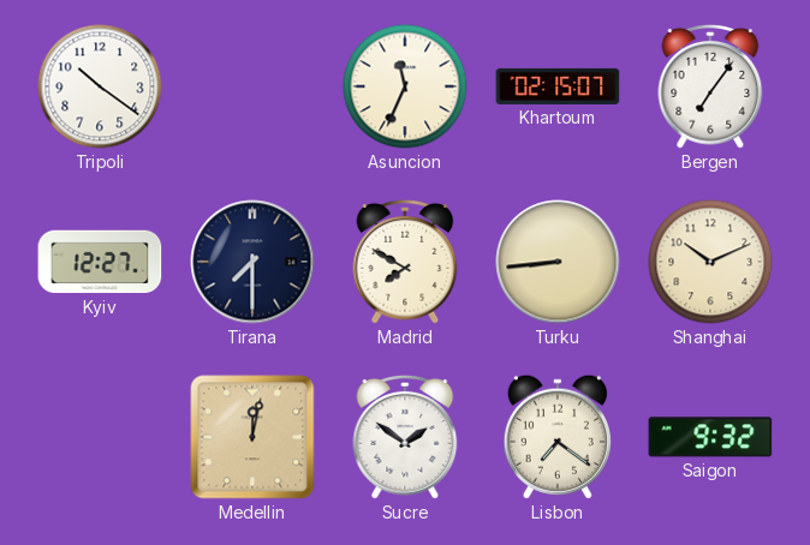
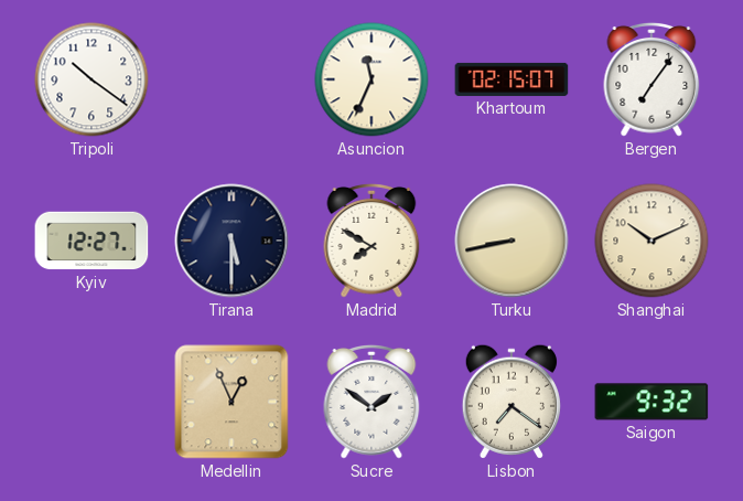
Tirana: 7:30 -> 5:30 (231, 241)
Turku: 8:44 -> 8:43 (512, 241)
Medellin: 12:02 -> 12:56 (231, 402)
